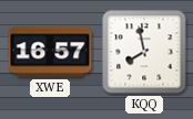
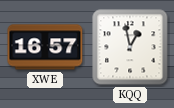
KQQ: 7:58 -> 12:58 (130, 47)
